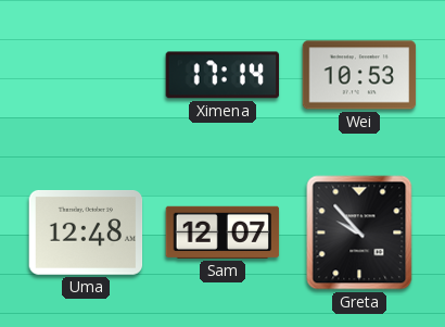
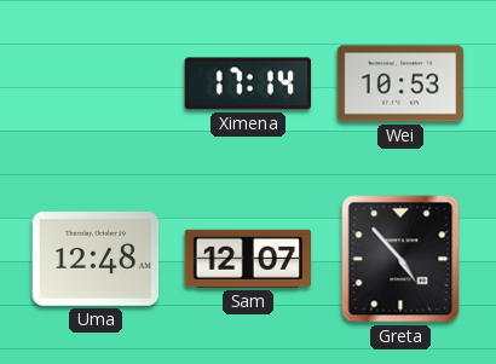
Greta: 9:53 -> 4:53 (400, 259)
